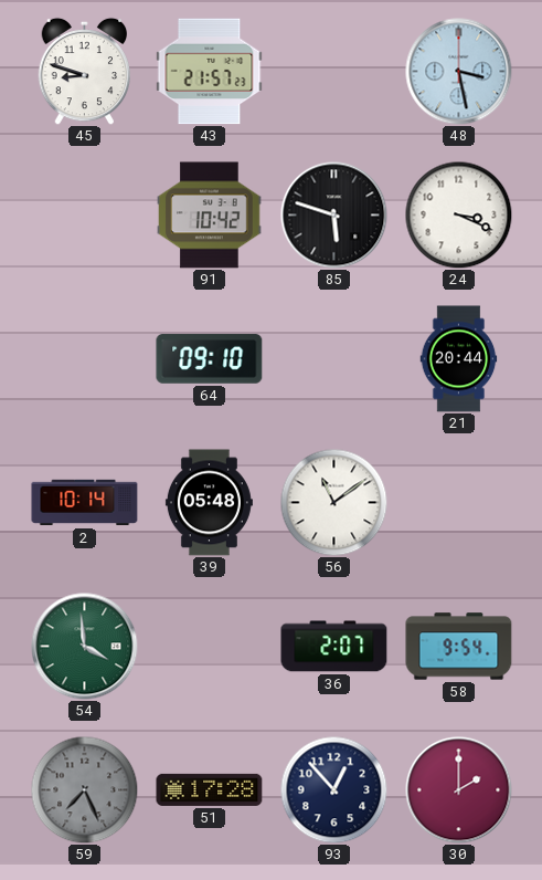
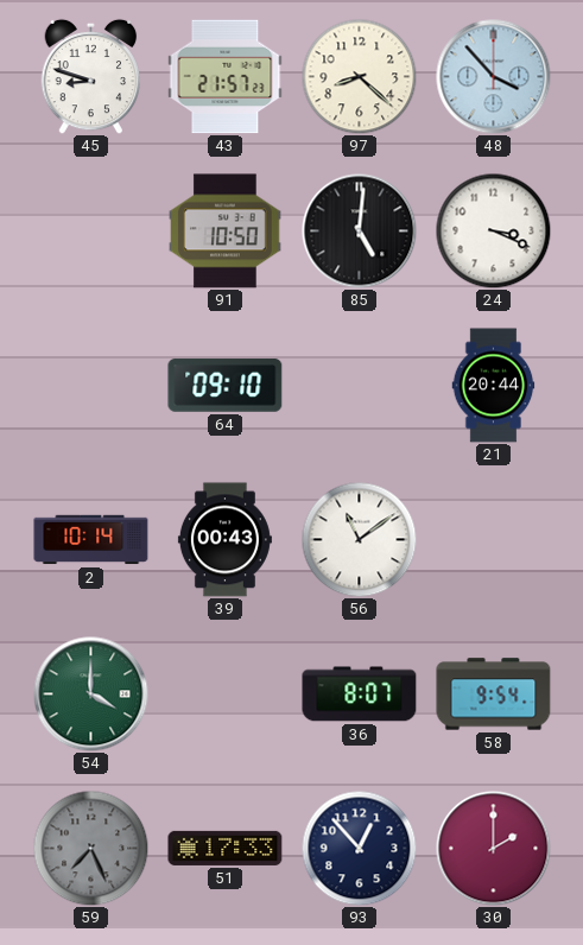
97: none -> 8:22 (359, 76)
48: 3:28 -> 3:53 (494, 77)
91: 10:42 -> 10:50 (226, 232)
85: 5:48 -> 5:01 (360, 232)
39: 05:48 -> 00:43 (224, 540)
54: 3:59 -> 4:00 (91, 695)
36: 2:07 -> 8:07 (360, 695)
51: 17:28 -> 17:33 (226, 848)
